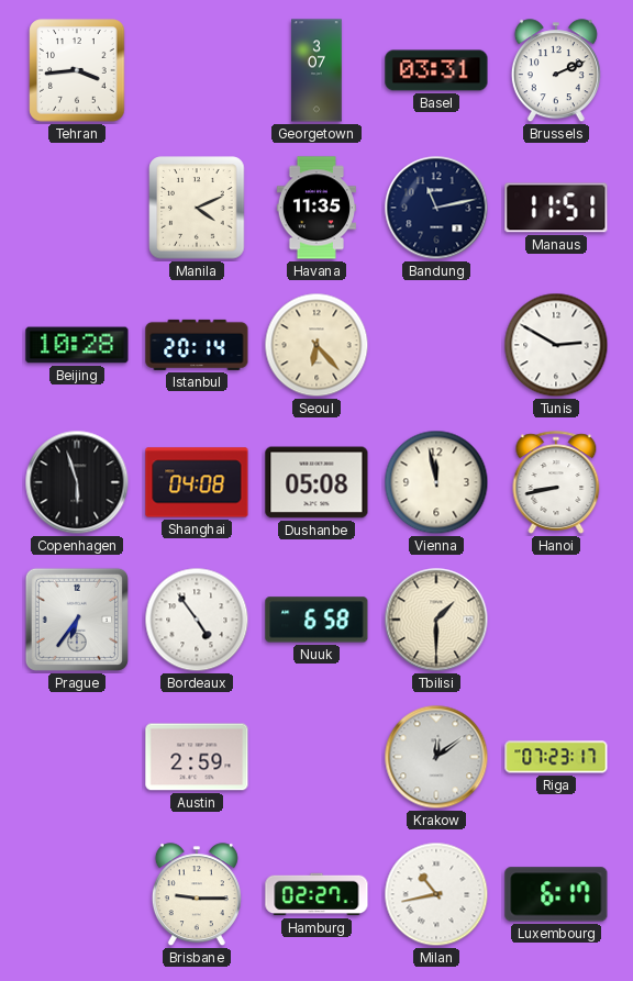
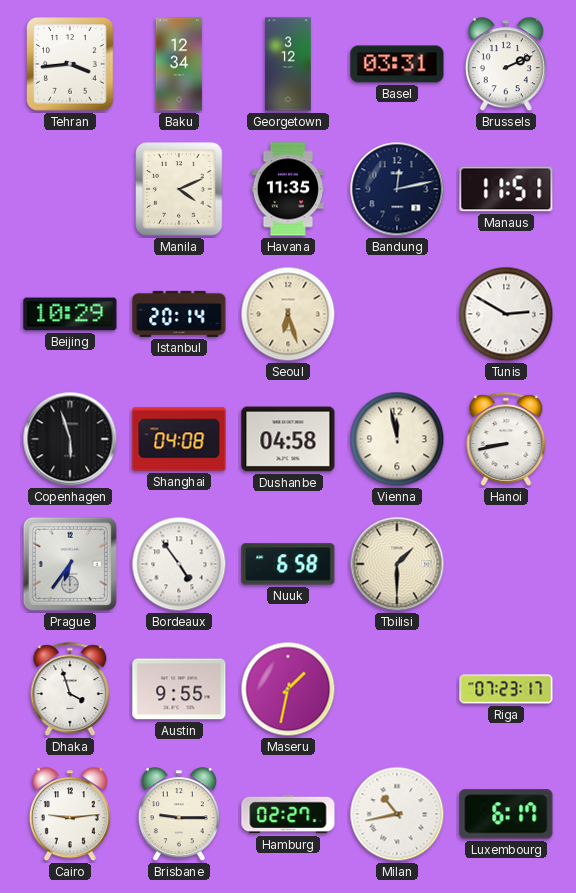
Baku: none -> 12:34 (179, 64)
Georgetown: 3:07 -> 3:12 (288, 64)
Bandung: 11:13 -> 12:13 (397, 189)
Beijing: 10:28 -> 10:29 (70, 314)
Seoul: 6:23 -> 6:27 (288, 314)
Dushanbe: 05:08 -> 04:58 (288, 439)
Dhaka: none -> 3:57 (70, 689)
Austin: 2:59 -> 9:55 (179, 689)
Maseru: none -> 1:32 (288, 689)
Krakow: 12:09 -> none (436, 757)
Cairo: none -> 9:14 (70, 815)
